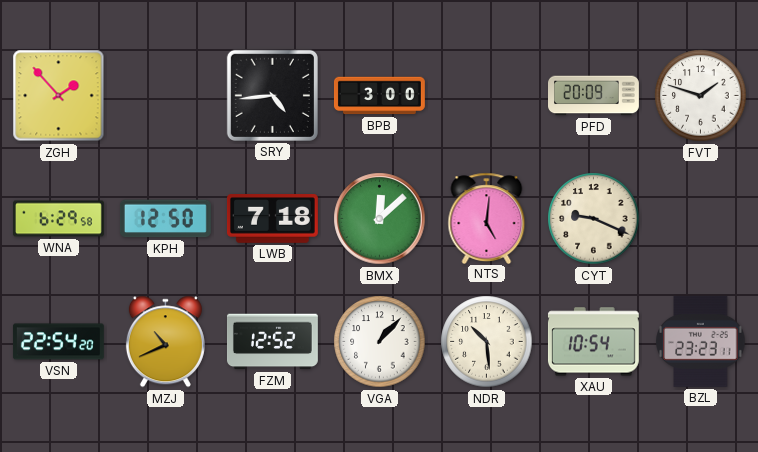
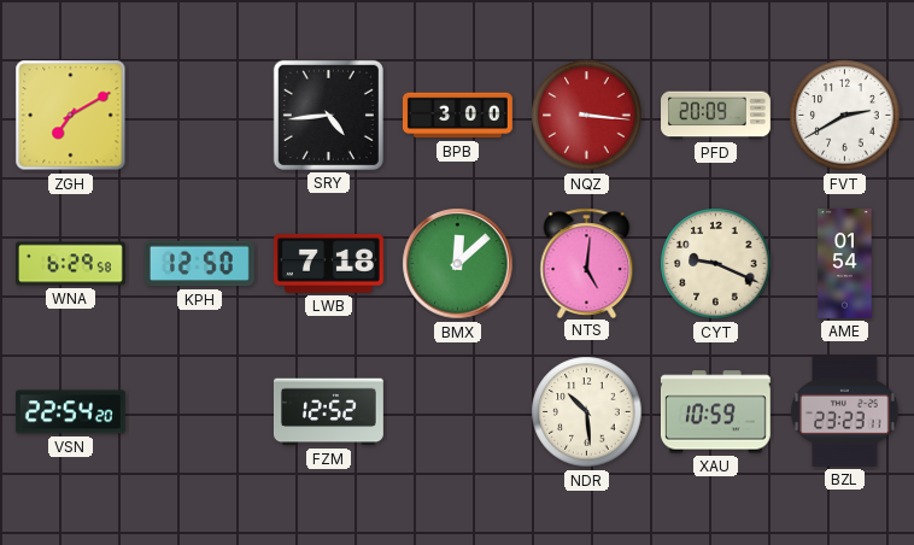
ZGH: 1:53 -> 7:10 (71, 116)
NQZ: none -> 3:16 (587, 116)
FVT: 1:48 -> 2:40 (845, 116)
AME: none -> 01:54 (845, 264)
MZJ: 10:41 -> none (165, 342)
VGA: 1:07 -> none (380, 342)
XAU: 10:54 -> 10:59 (715, 412)
